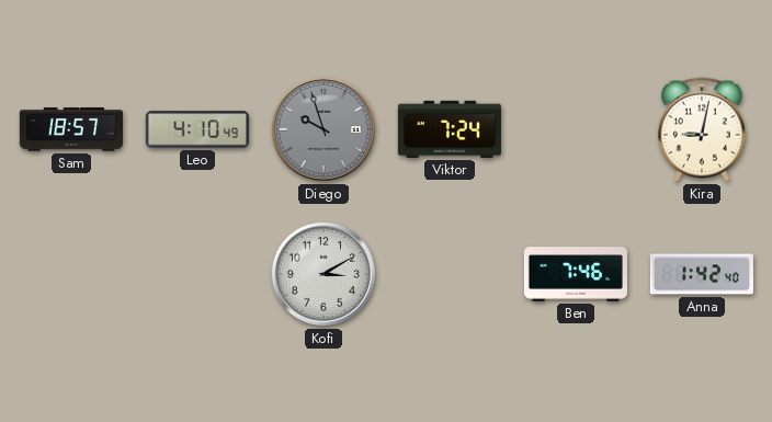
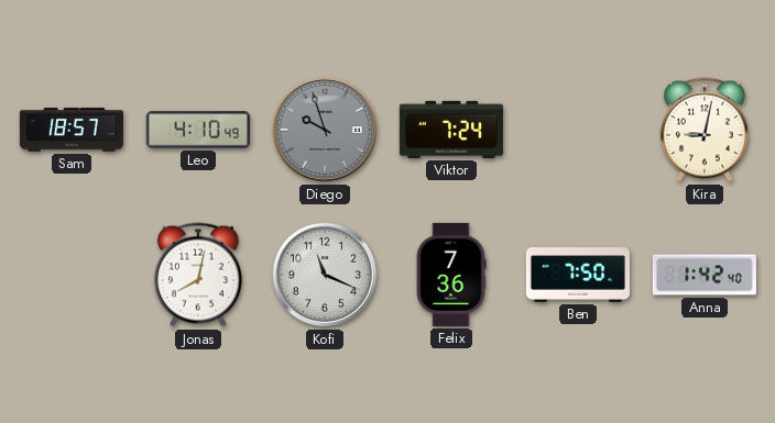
Jonas: none -> 8:02 (198, 275)
Kofi: 3:10 -> 11:19 (325, 275)
Felix: none -> 7:36 (451, 275)
Ben: 7:46 -> 7:50 (578, 275)
